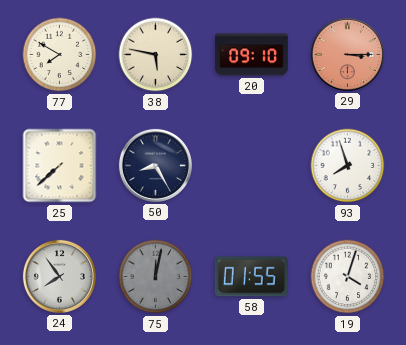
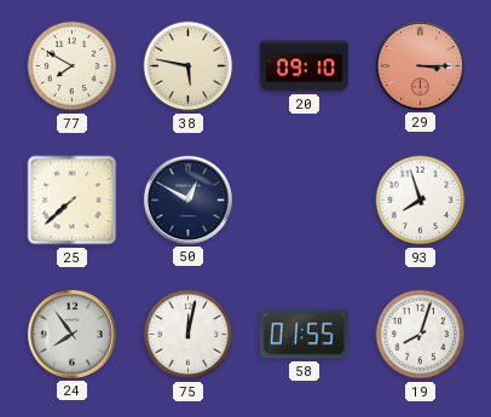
50: 8:25 -> 12:50 (187, 199)
75 dial: grey -> white (189, 335)
19: 4:03 -> 8:03 (421, 335)
